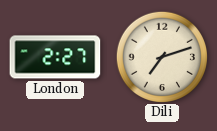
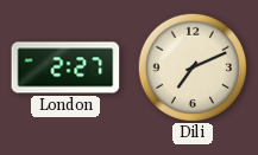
Dili: 7:12 -> 7:11 (191, 66)
